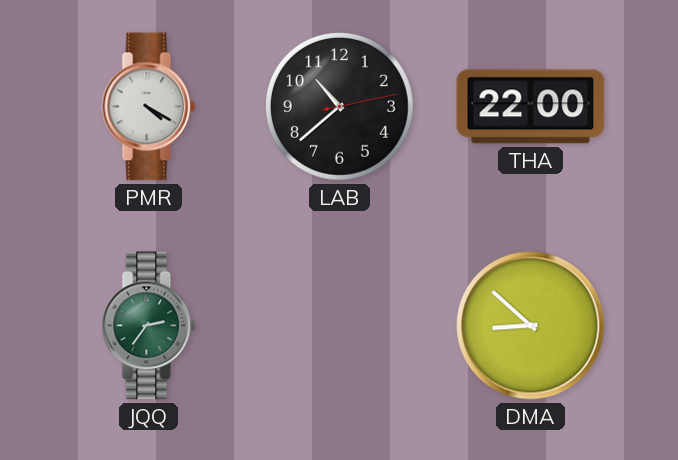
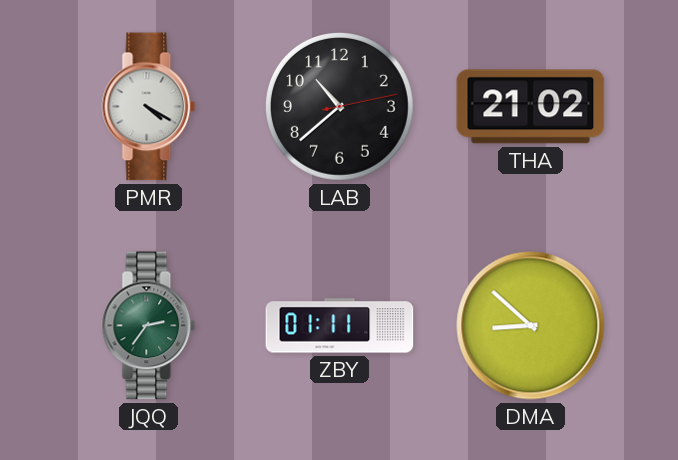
THA: 22:00 -> 21:02 (531, 107)
ZBY: none -> 01:11 (340, 326)
